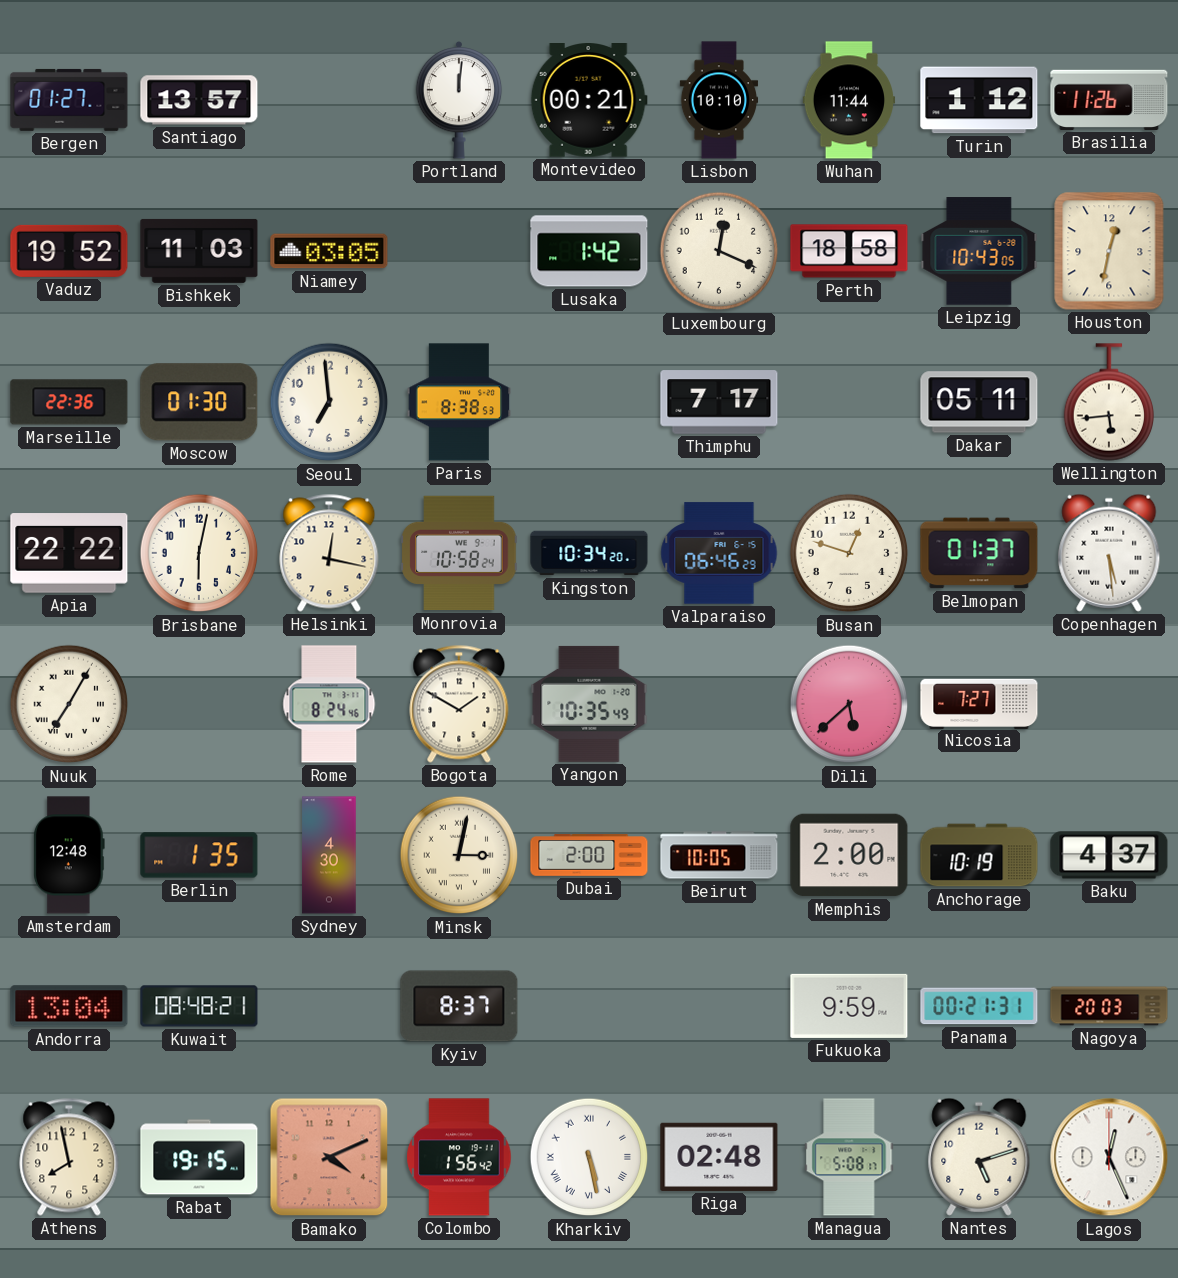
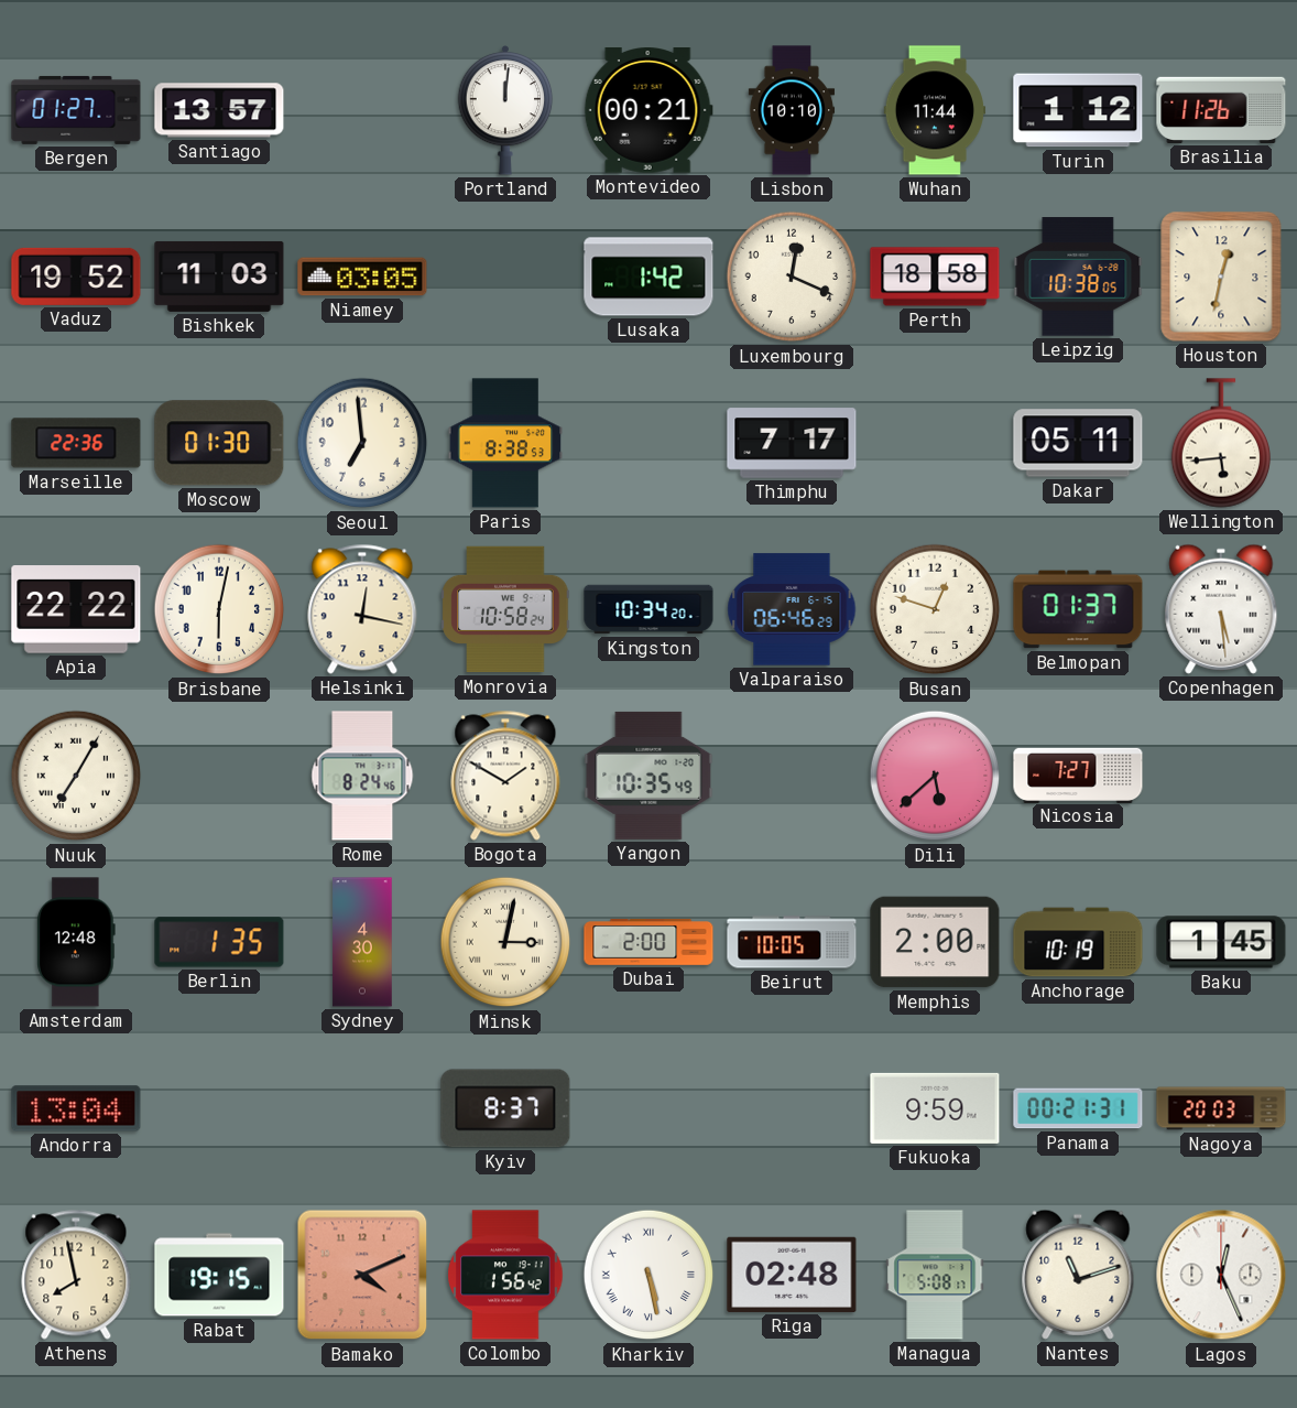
Leipzig: 10:43 -> 10:38 (1078, 277)
Baku: 4:37 -> 1:45 (1221, 942)
Kuwait: 08:48 -> none (199, 1006)
Nantes: 5:12 -> 11:12 (1078, 1275)
